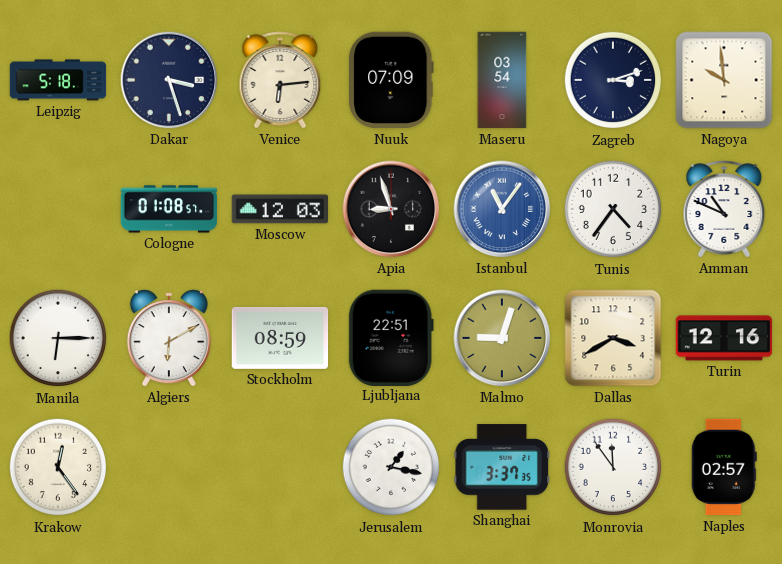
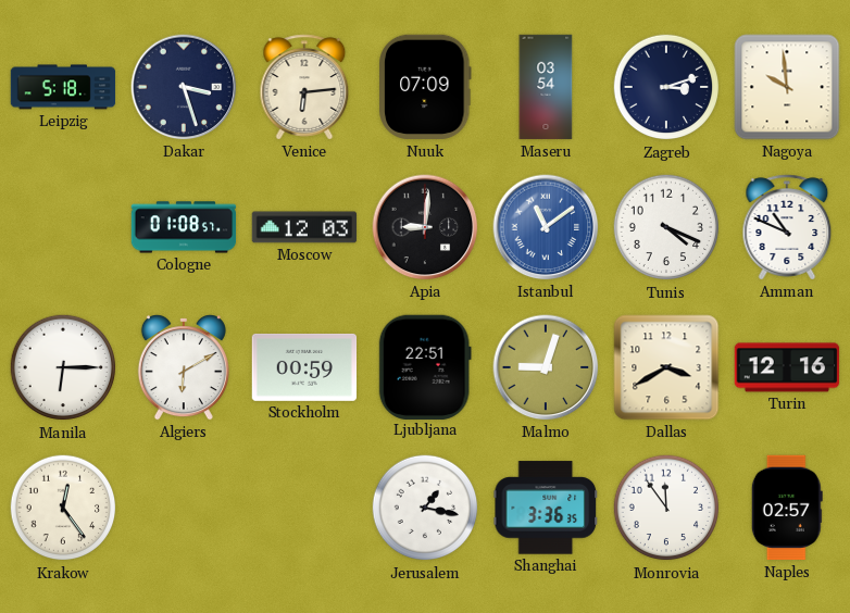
Apia: 8:57 -> 9:01 (425, 227)
Istanbul: 11:06 -> 11:09 (546, 227)
Tunis: 4:36 -> 4:19 (666, 227)
Stockholm: 08:59 -> 00:59 (304, 367)
Shanghai: 3:37 -> 3:36 (545, 508)
